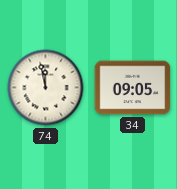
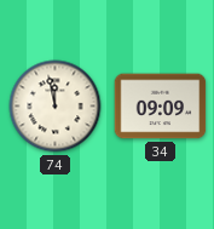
34: 09:05 -> 09:09 (161, 107)
